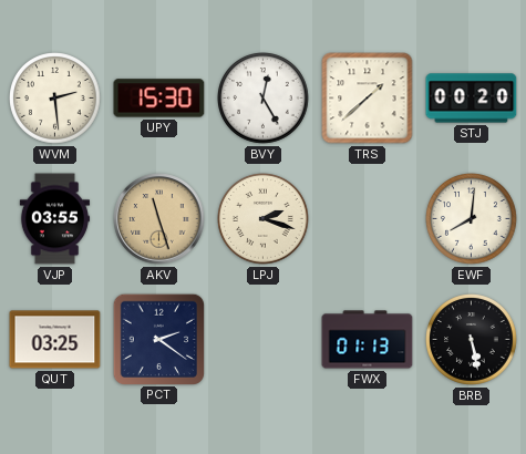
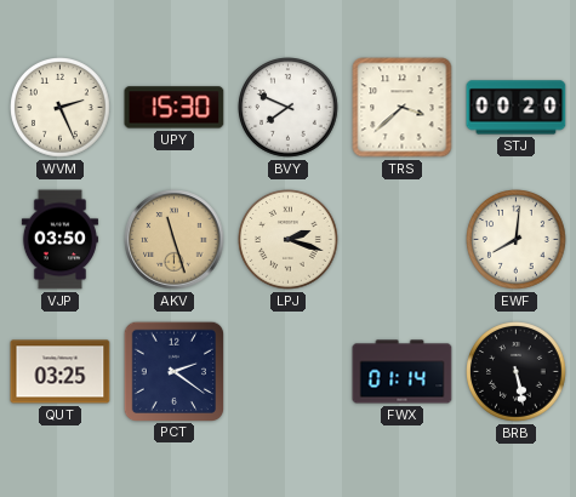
WVM: 2:29 -> 2:26 (61, 108)
BVY: 12:25 -> 7:49 (289, 108)
TRS: 1:38 -> 3:38 (403, 108)
VJP: 03:55 -> 03:50 (59, 240)
FWX: 01:13 -> 01:14 (403, 372)
